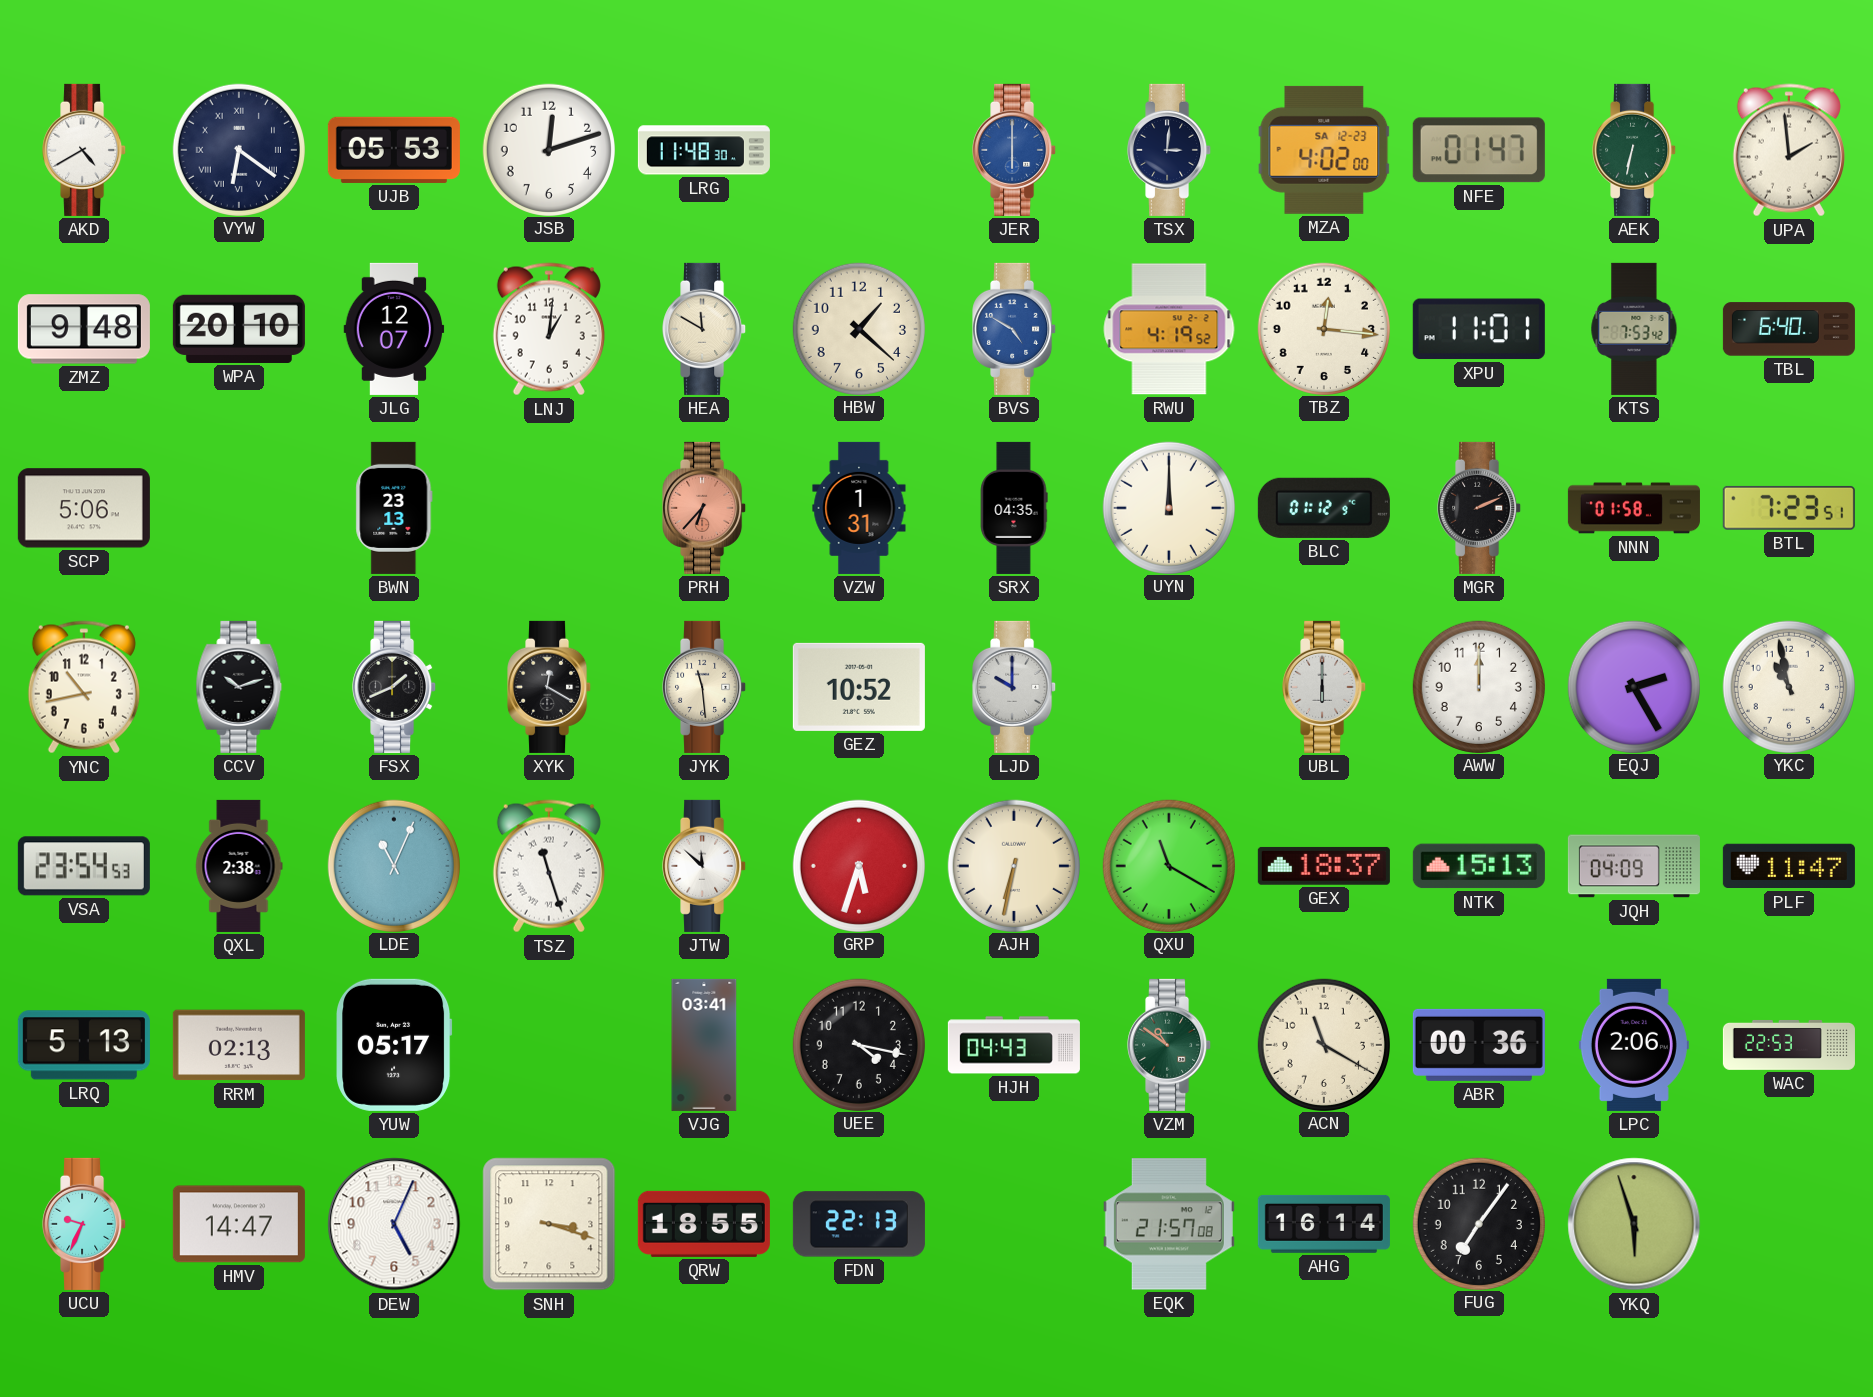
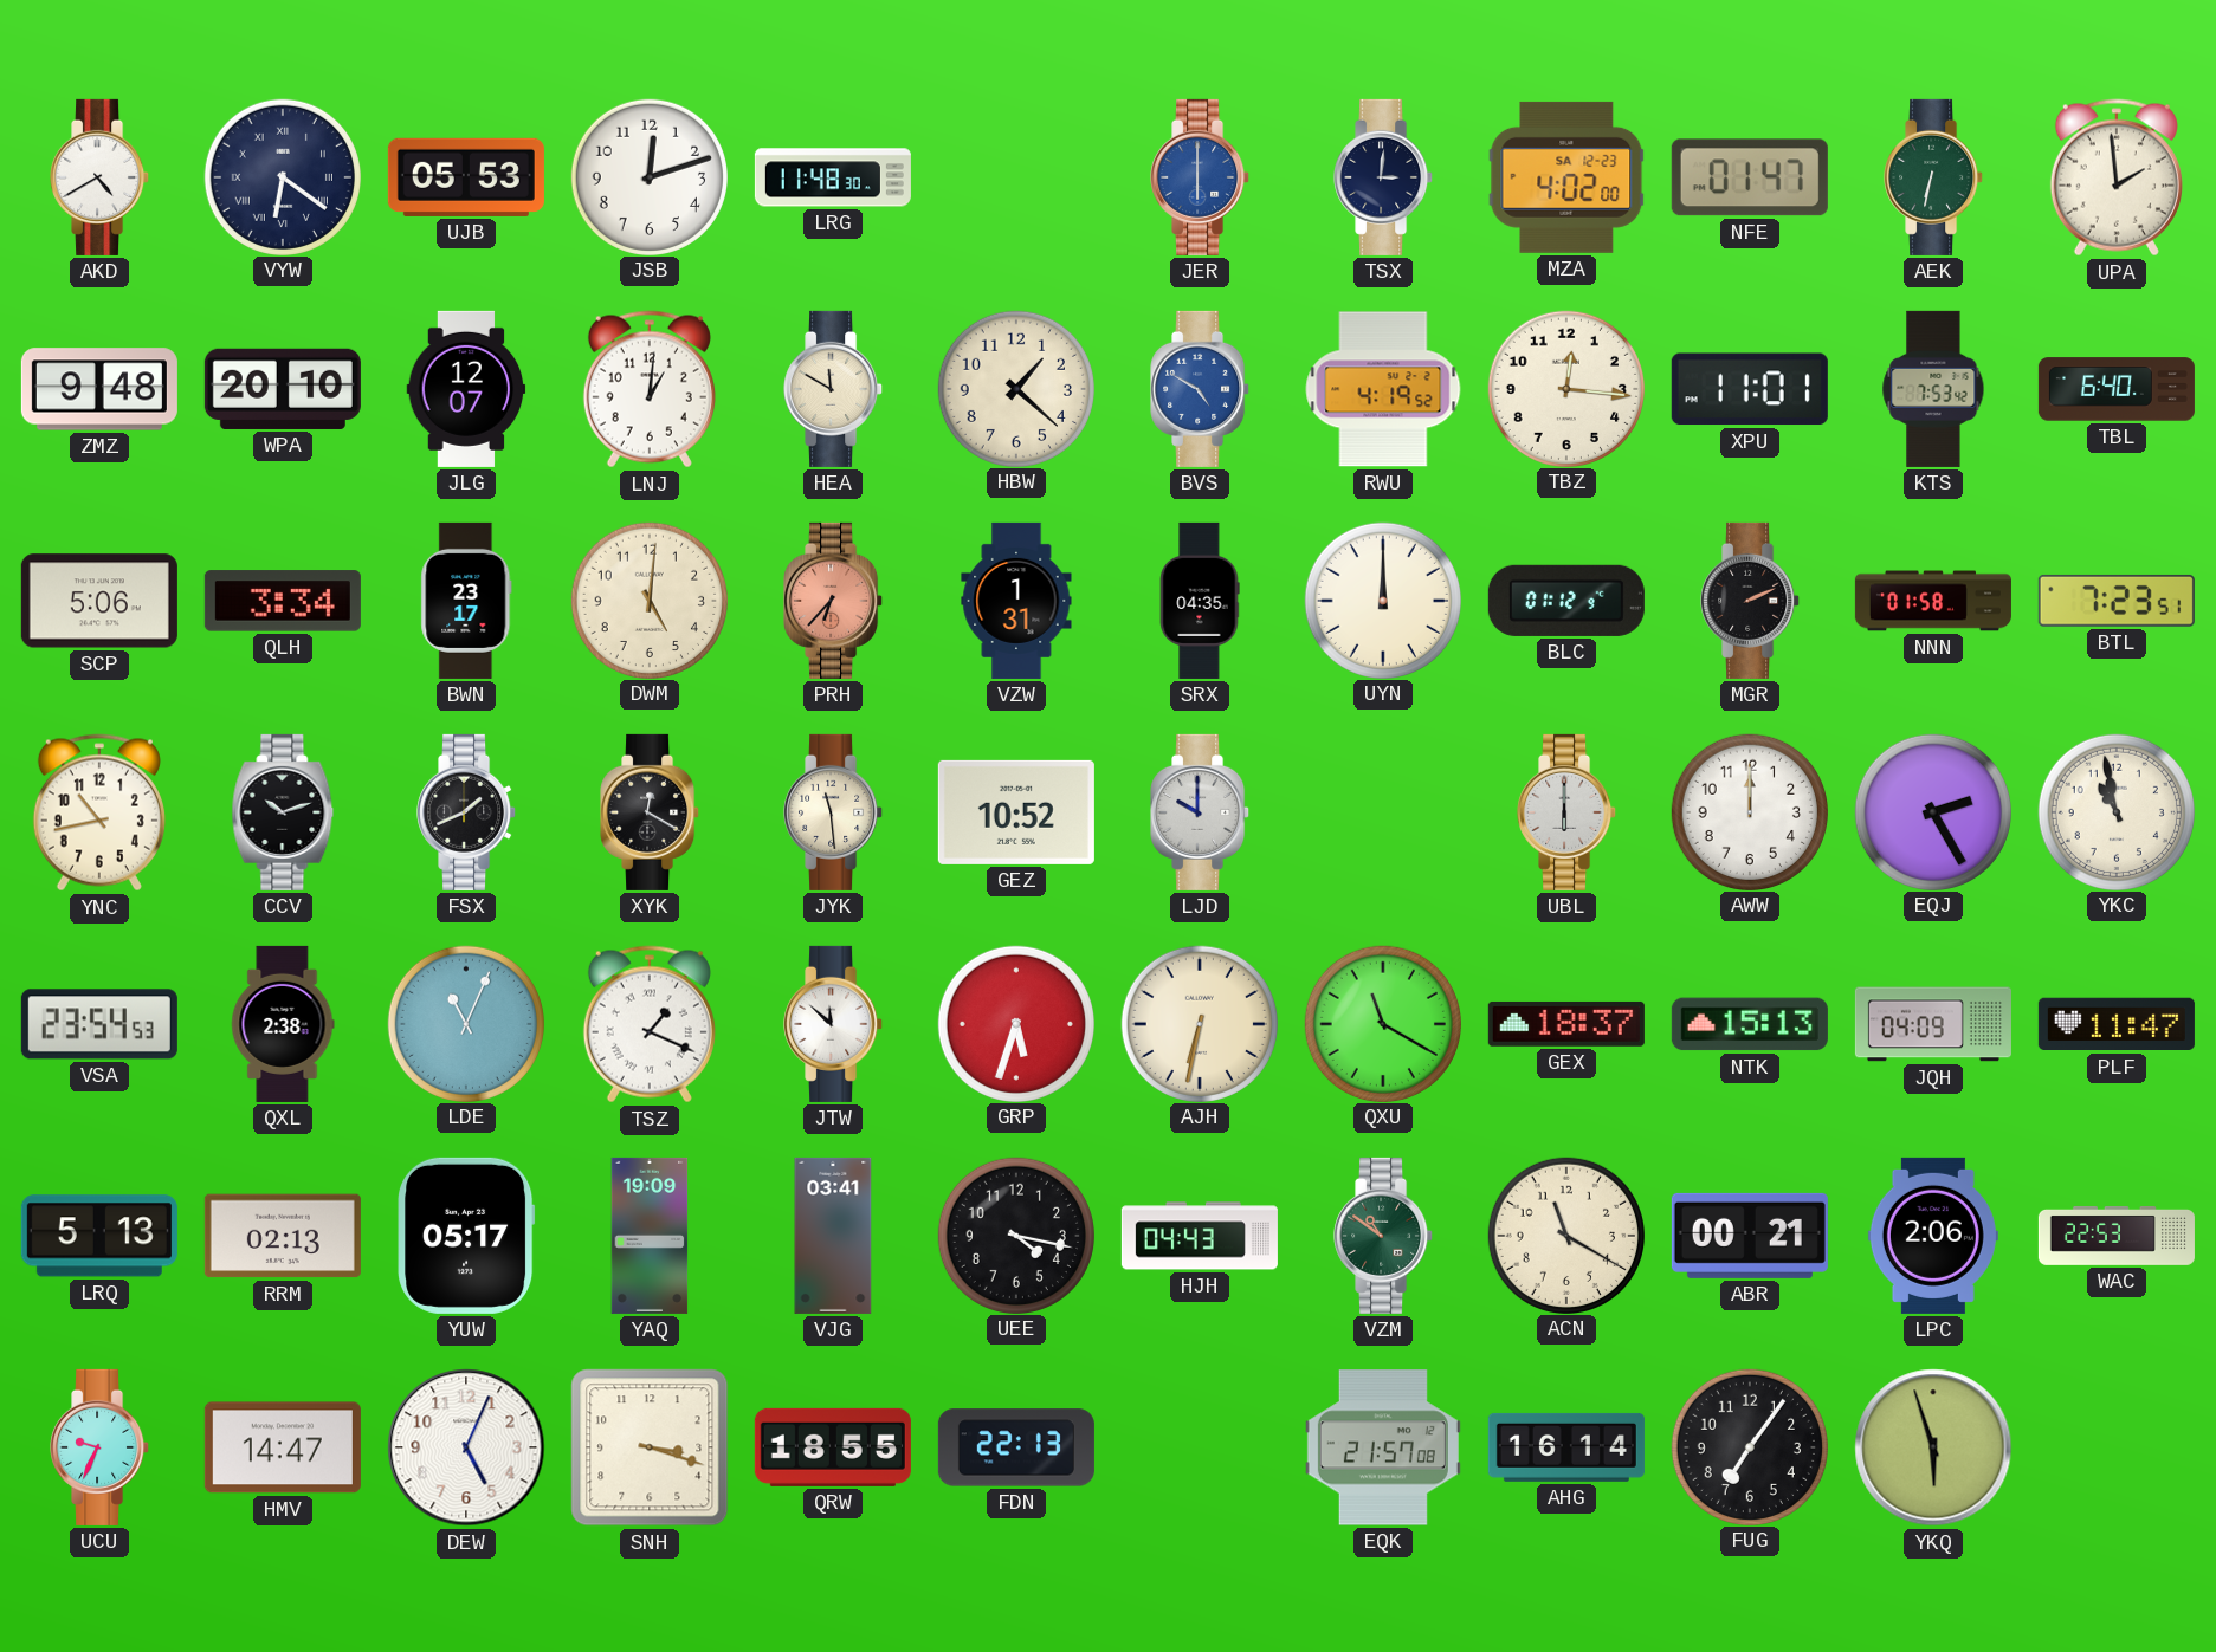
QLH: none -> 3:34 (283, 601)
BWN: 23:13 -> 23:17 (466, 601)
DWM: none -> 5:01 (648, 600)
TSZ: 11:27 -> 1:19 (650, 1024)
YAQ: none -> 19:09 (650, 1236)
ABR: 00:36 -> 00:21 (1750, 1236)
